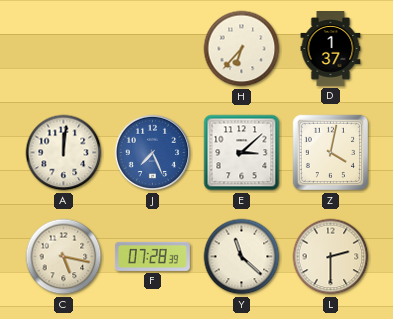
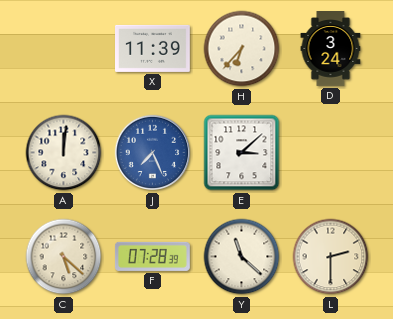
X: none -> 11:39 (153, 48)
D: 1:37 -> 3:24 (331, 49)
Z: 4:02 -> none (331, 153)
C: 5:17 -> 5:22 (64, 257)
